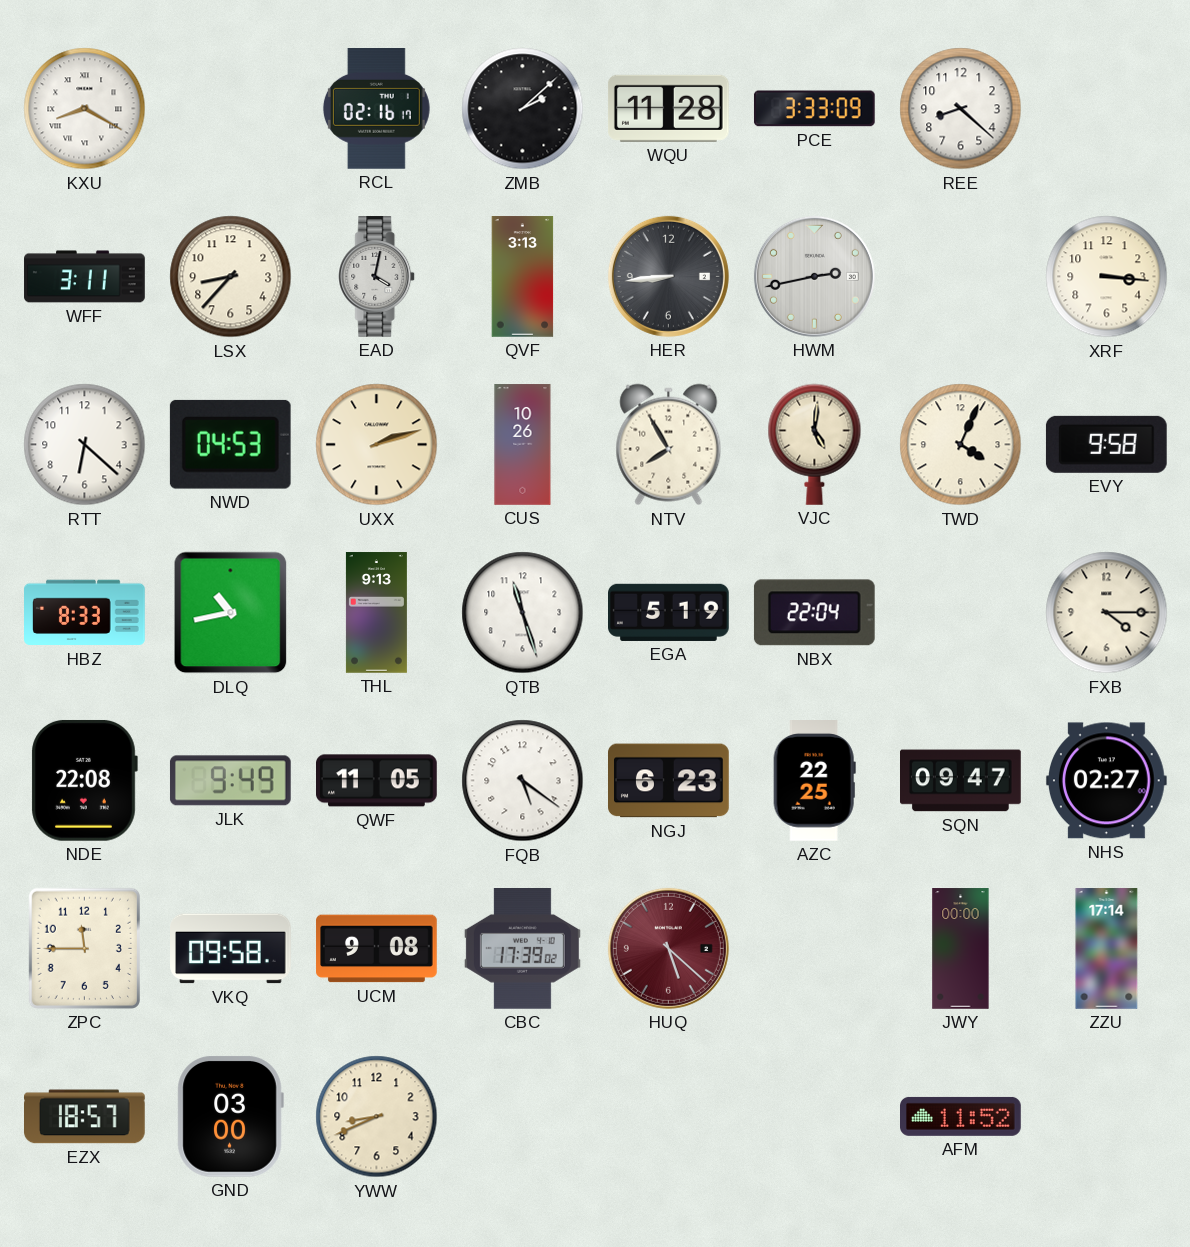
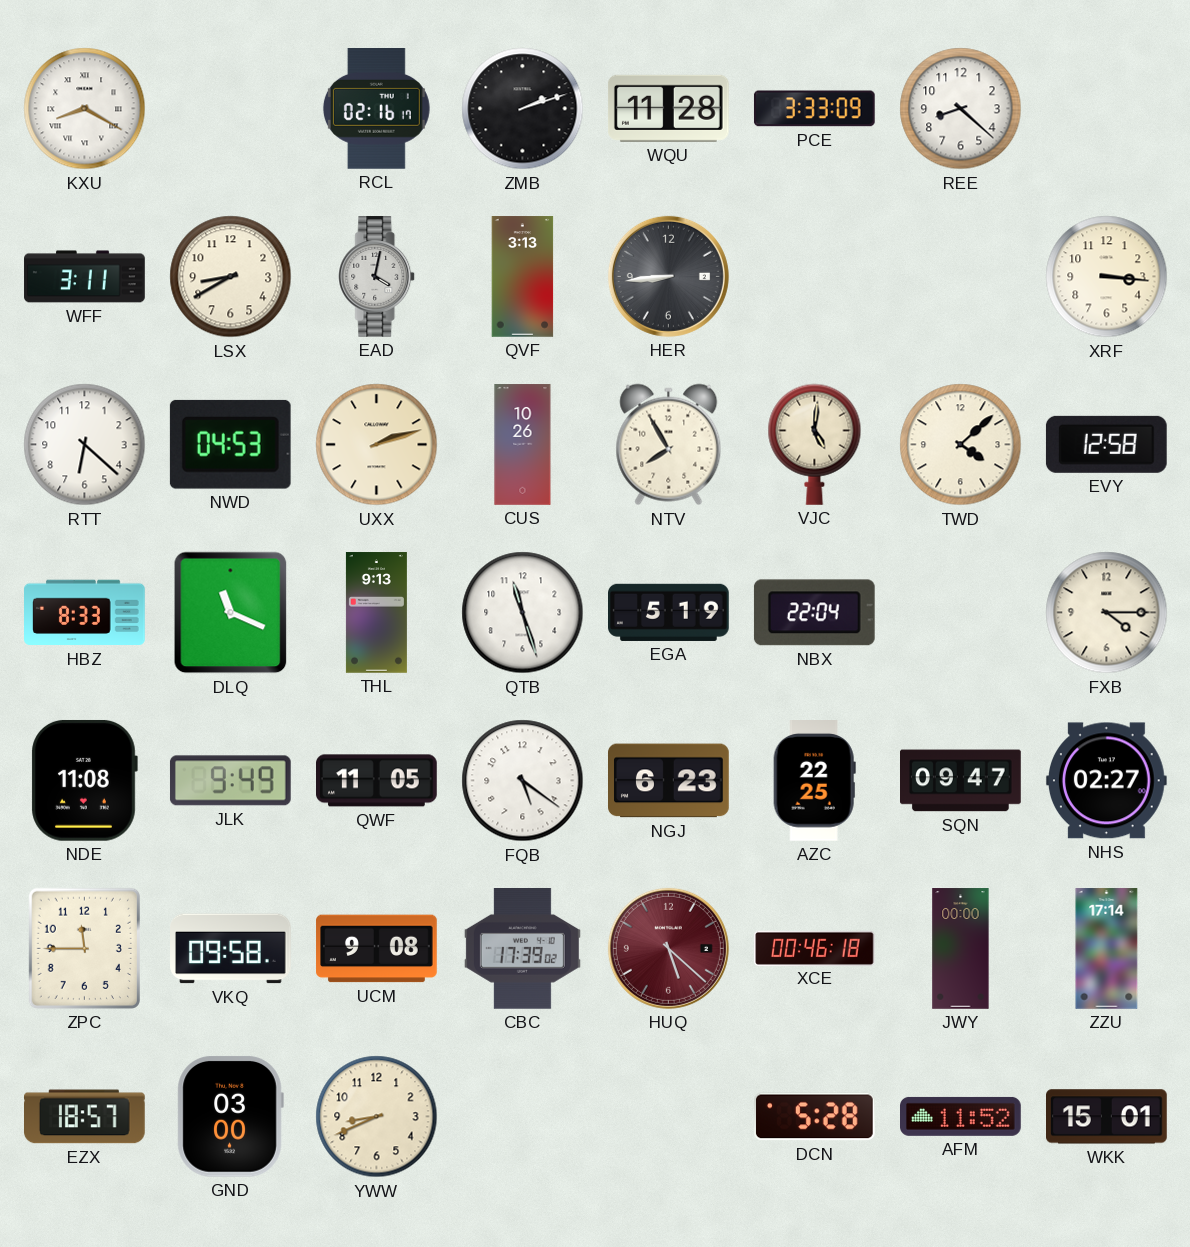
ZMB: 2:08 -> 2:12 (523, 109)
LSX: 8:37 -> 8:40 (231, 277)
HWM: 2:43 -> none (814, 276)
TWD: 4:04 -> 4:08 (961, 445)
EVY: 9:58 -> 12:58 (1106, 444)
DLQ: 10:43 -> 11:19 (231, 613)
NDE: 22:08 -> 11:08 (84, 780)
XCE: none -> 00:46 (815, 948)
DCN: none -> 5:28 (815, 1117)
WKK: none -> 15:01 (1107, 1117)
